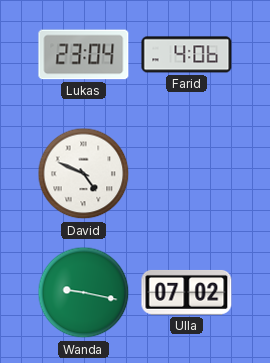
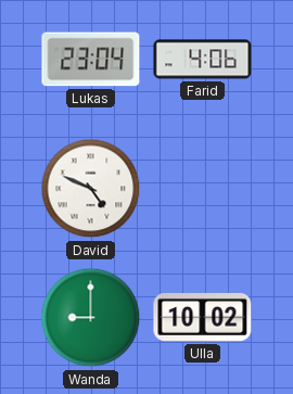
Wanda: 9:17 -> 9:00 (91, 318)
Ulla: 07:02 -> 10:02 (203, 317)
